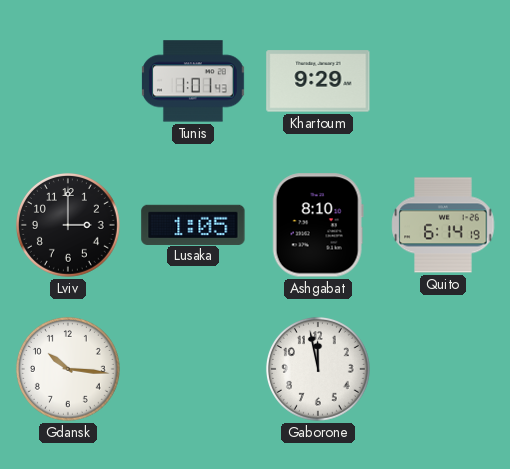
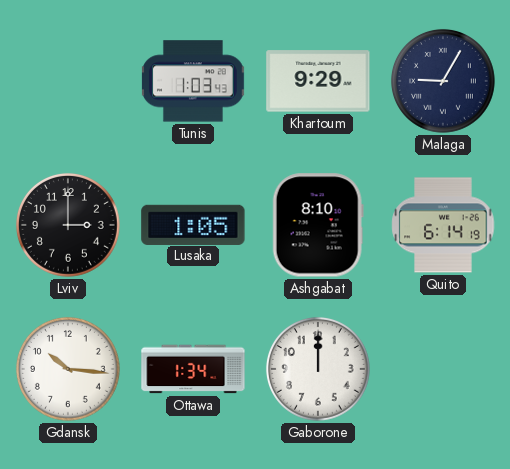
Tunis: 1:01 -> 1:03 (193, 81)
Malaga: none -> 9:05 (443, 81)
Ottawa: none -> 1:34 (193, 369)
Gaborone: 11:58 -> 12:00 (318, 369)
